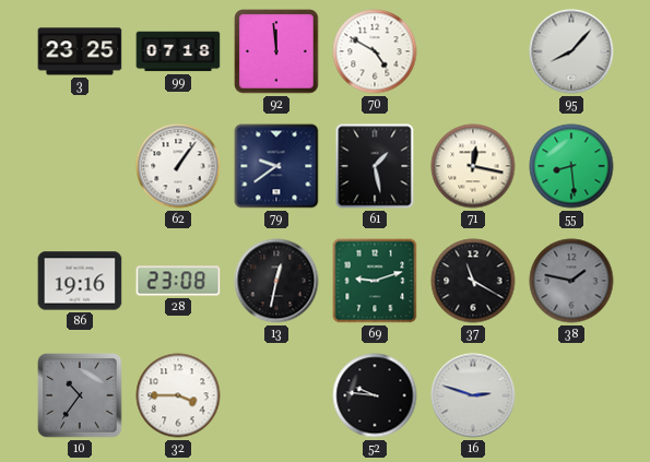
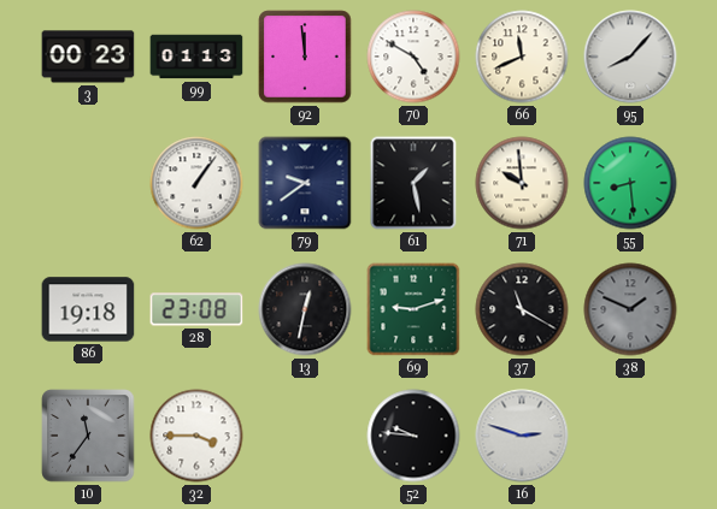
3: 23:25 -> 00:23 (88, 57)
99: 07:18 -> 01:13 (196, 57)
66: none -> 11:41 (522, 57)
71: 12:17 -> 9:59 (522, 183)
86: 19:16 -> 19:18 (88, 309)
38: 1:47 -> 1:49 (630, 309)
10: 10:36 -> 11:36 (88, 436)
